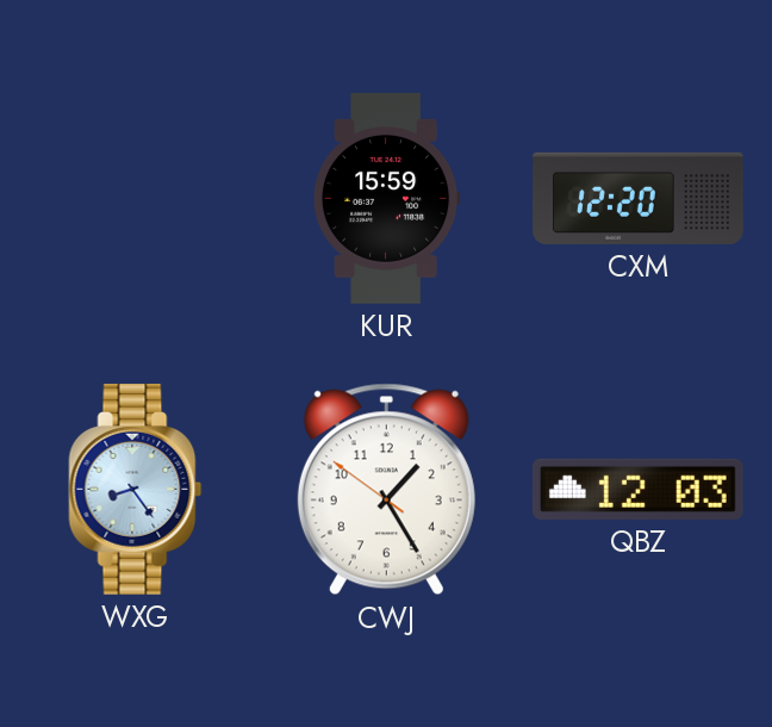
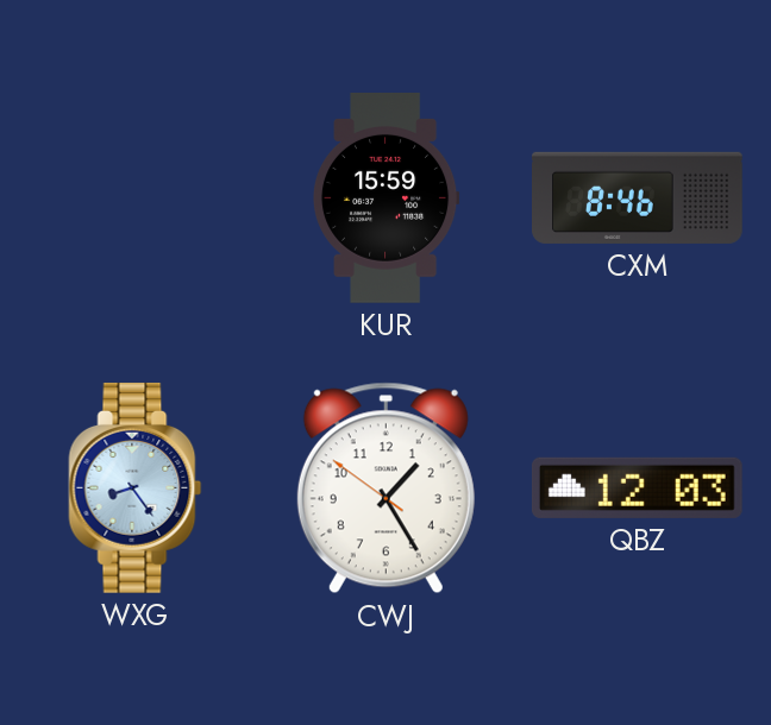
CXM: 12:20 -> 8:46 (638, 197)
